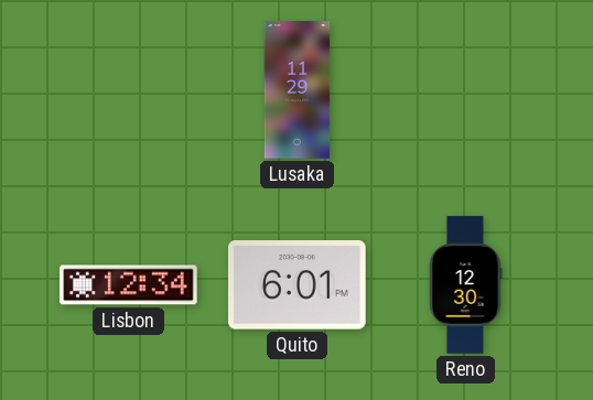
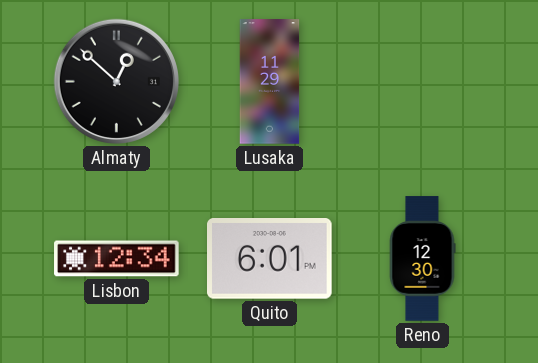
Almaty: none -> 12:52 (116, 81)
